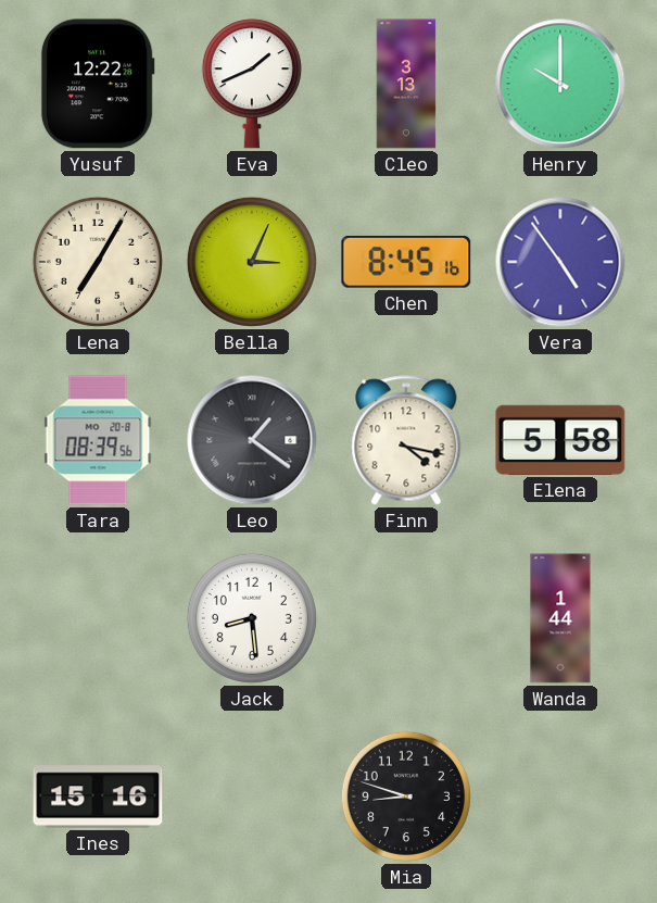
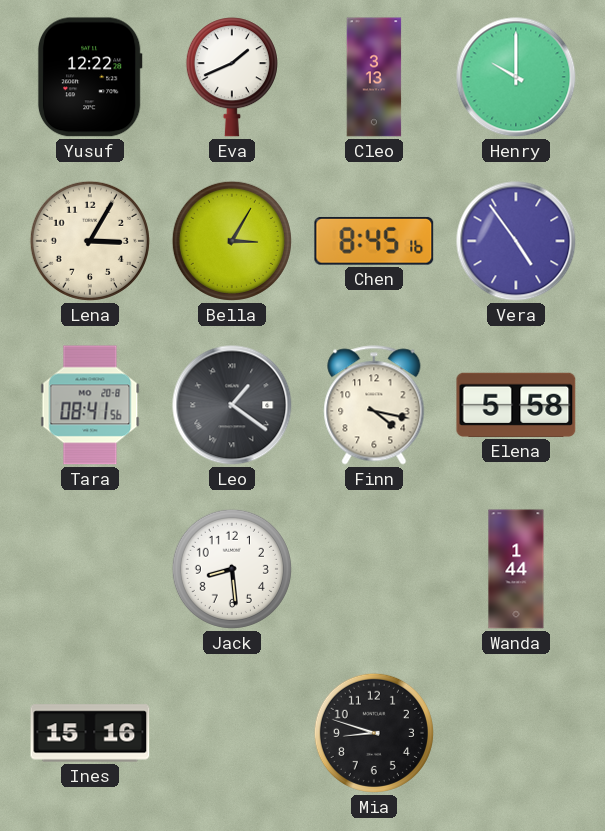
Lena: 7:05 -> 3:05 (90, 241)
Bella: 3:04 -> 3:05 (232, 241)
Tara: 08:39 -> 08:41 (90, 405)
